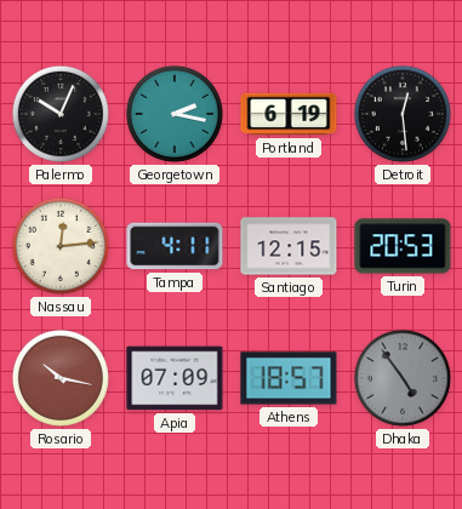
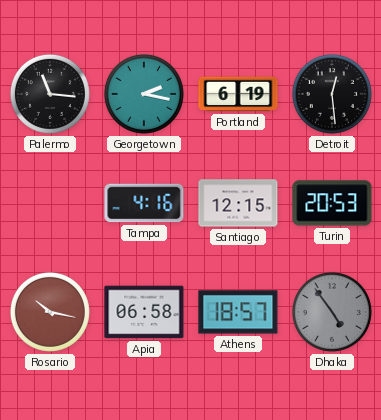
Palermo: 10:04 -> 11:16 (50, 94)
Nassau: 12:14 -> none (61, 246)
Tampa: 4:11 -> 4:16 (144, 203)
Apia: 07:09 -> 06:58 (144, 312)
